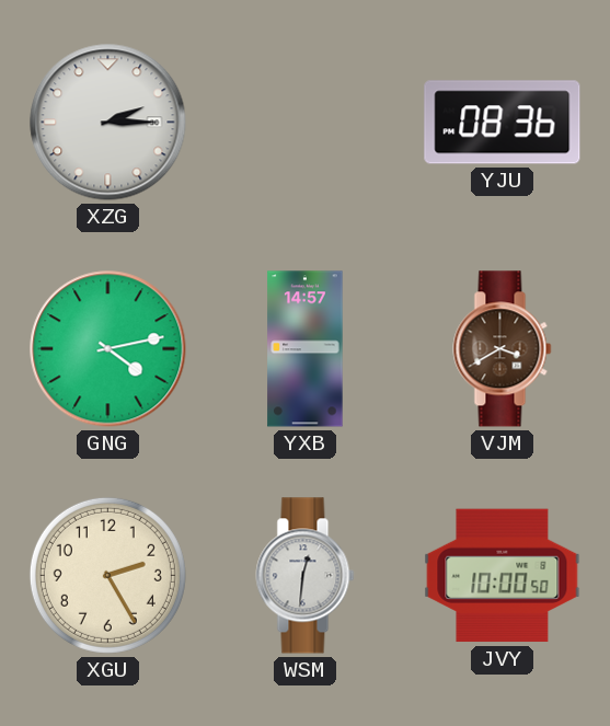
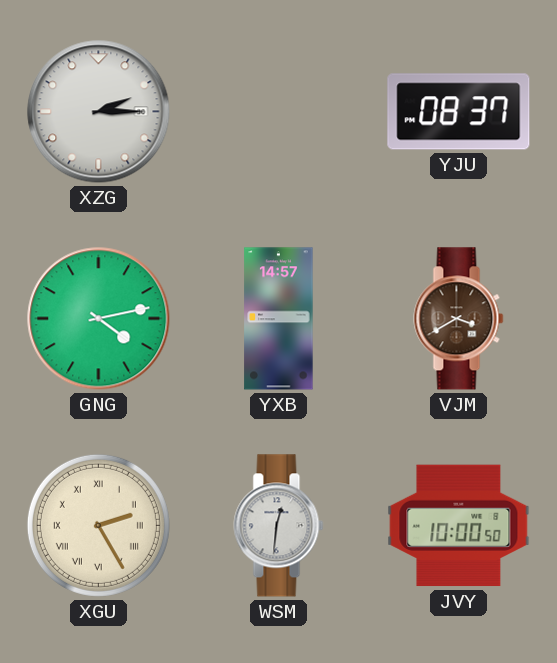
YJU: 08:36 -> 08:37 (459, 112)
XGU numerals: Arabic -> Roman (98, 525)
